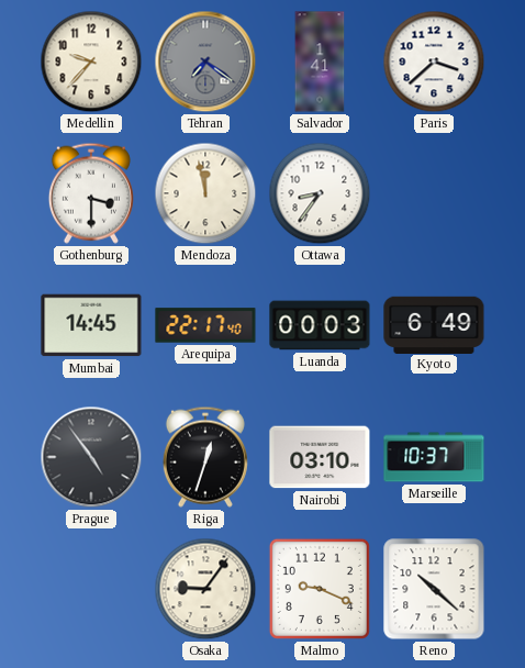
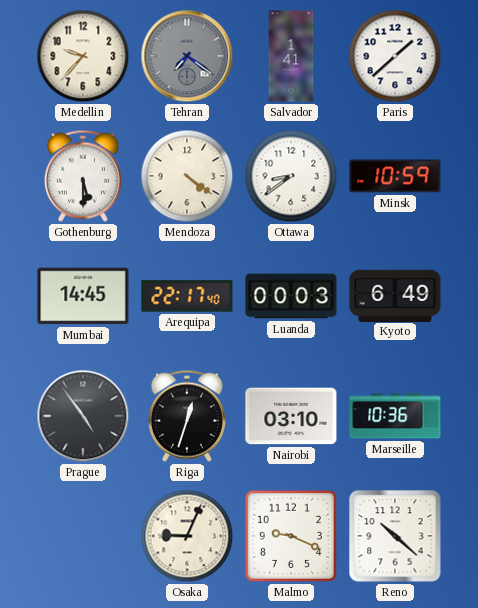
Paris: 3:38 -> 1:38 (395, 56)
Gothenburg: 3:30 -> 5:30 (83, 176)
Mendoza: 11:58 -> 4:21 (187, 176)
Ottawa: 8:36 -> 8:39 (291, 176)
Minsk: none -> 10:59 (395, 176)
Marseille: 10:37 -> 10:36 (395, 416)
Osaka: 9:06 -> 9:04 (187, 536)
